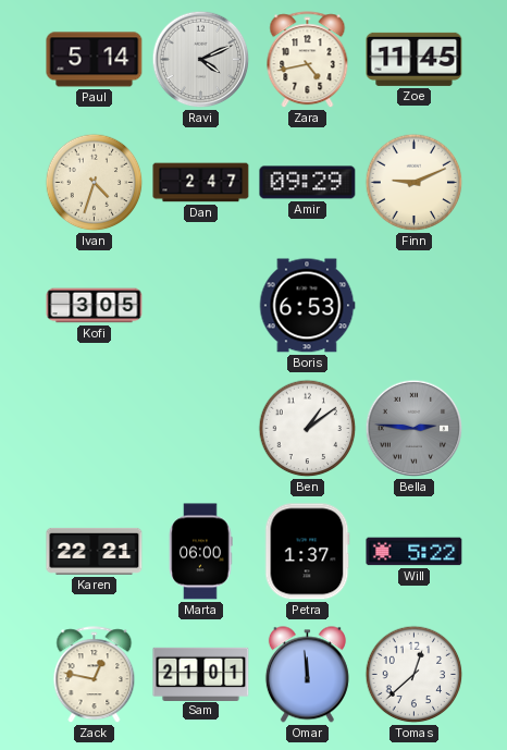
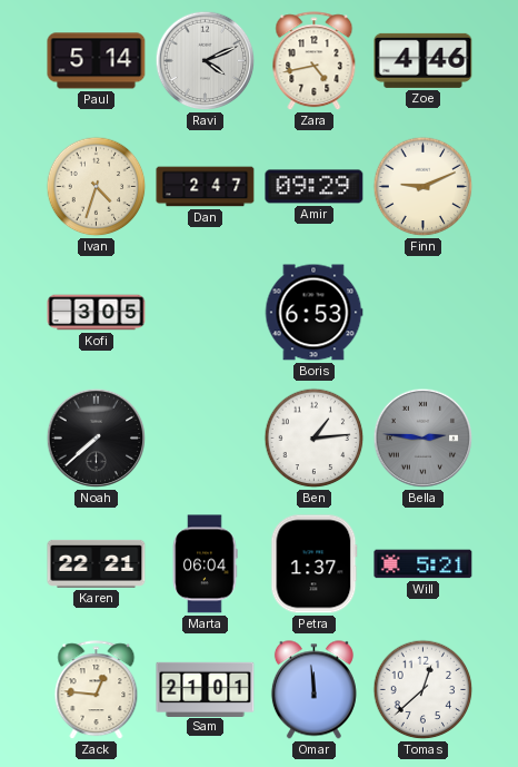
Zoe: 11:45 -> 4:46 (424, 60)
Noah: none -> 7:38 (97, 439)
Ben: 1:09 -> 1:14 (315, 439)
Marta: 06:00 -> 06:04 (205, 564)
Will: 5:22 -> 5:21 (424, 564)
Zack: 12:47 -> 12:46 (97, 690)
